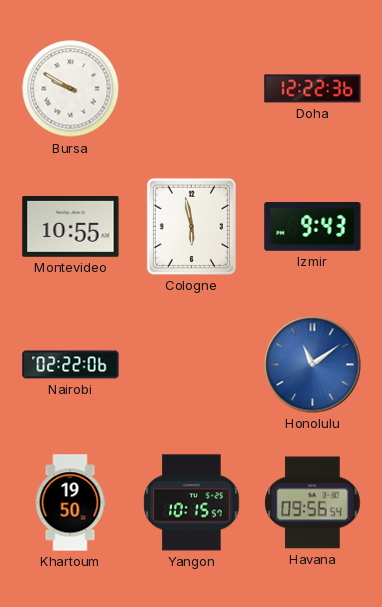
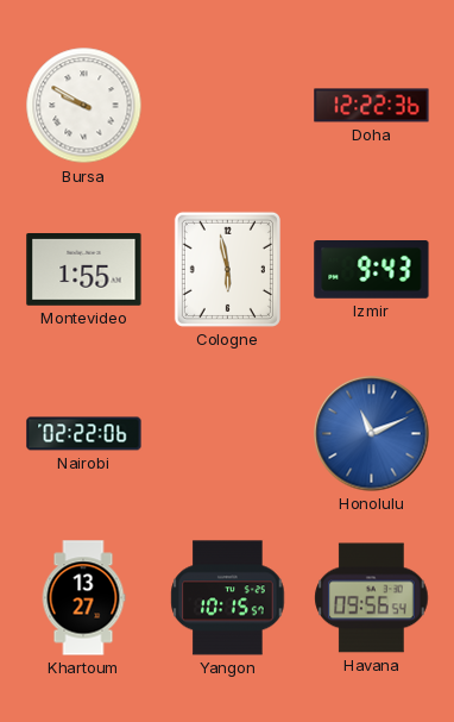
Montevideo: 10:55 -> 1:55 (84, 270)
Honolulu: 11:09 -> 11:11 (372, 434)
Khartoum: 19:50 -> 13:27 (83, 598)
